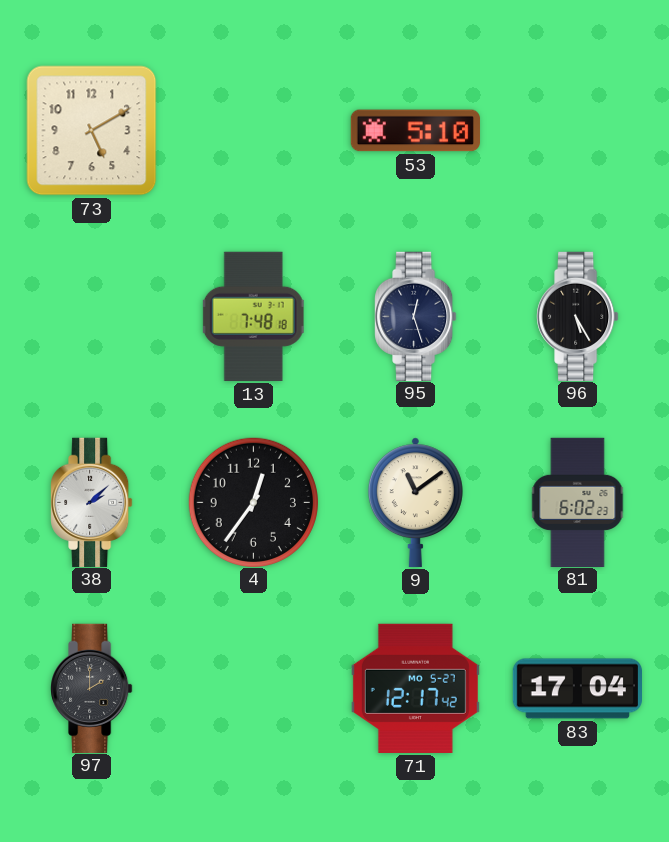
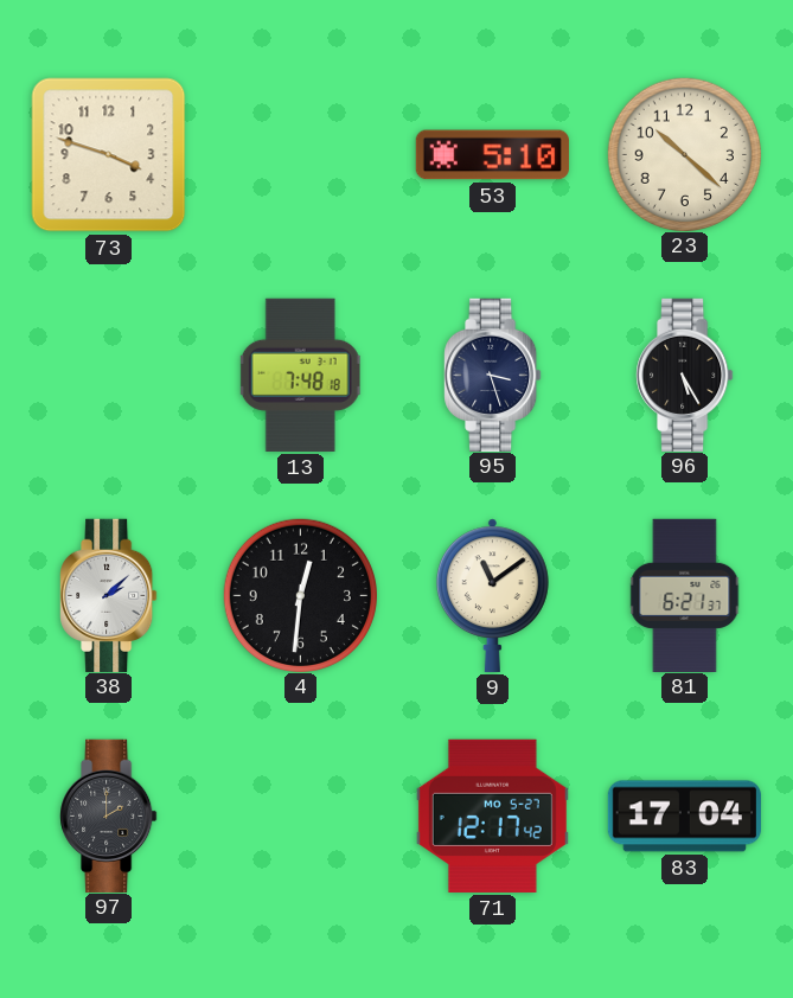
73: 5:10 -> 3:48 (109, 155)
23: none -> 10:22 (684, 154)
95: 12:27 -> 3:27 (493, 375)
4: 12:36 -> 12:31 (300, 595)
81: 6:02 -> 6:21 (685, 595)
